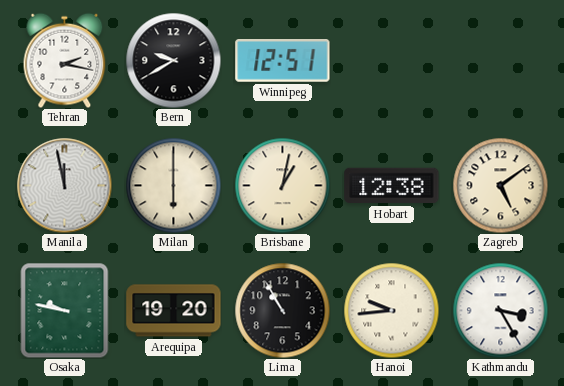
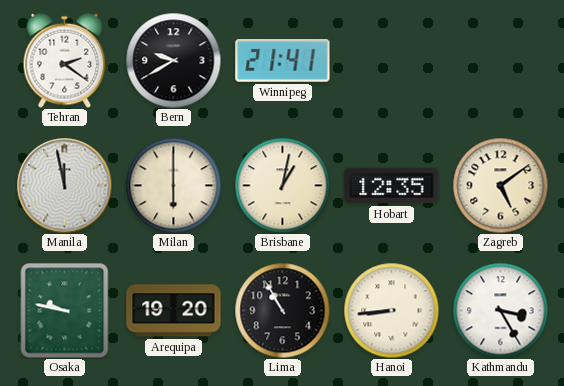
Tehran: 2:17 -> 2:21 (65, 60)
Winnipeg: 12:51 -> 21:41 (283, 61)
Hobart: 12:38 -> 12:35 (392, 186)
Hanoi: 9:44 -> 8:44 (391, 310)
